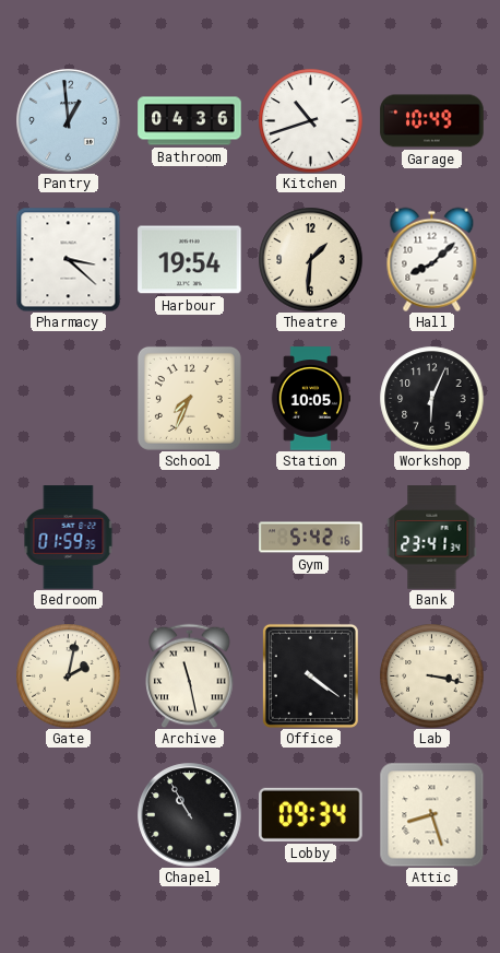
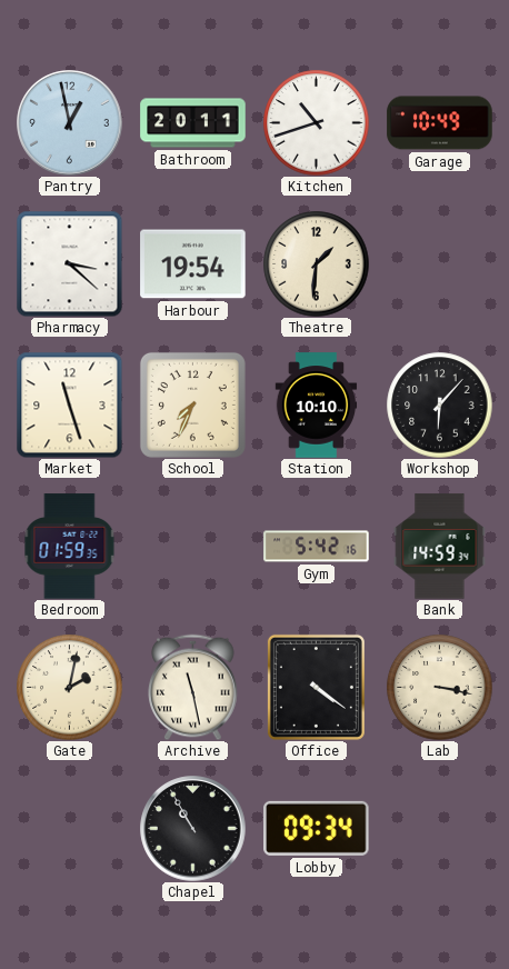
Pantry: 12:59 -> 12:58 (70, 123)
Bathroom: 04:36 -> 20:11 (193, 123)
Hall: 8:08 -> none (432, 259)
Market: none -> 11:27 (69, 404)
Station: 10:05 -> 10:10 (317, 406)
Workshop: 6:04 -> 6:07 (439, 404)
Bank: 23:41 -> 14:59 (440, 547)
Attic: 8:27 -> none (431, 814)
